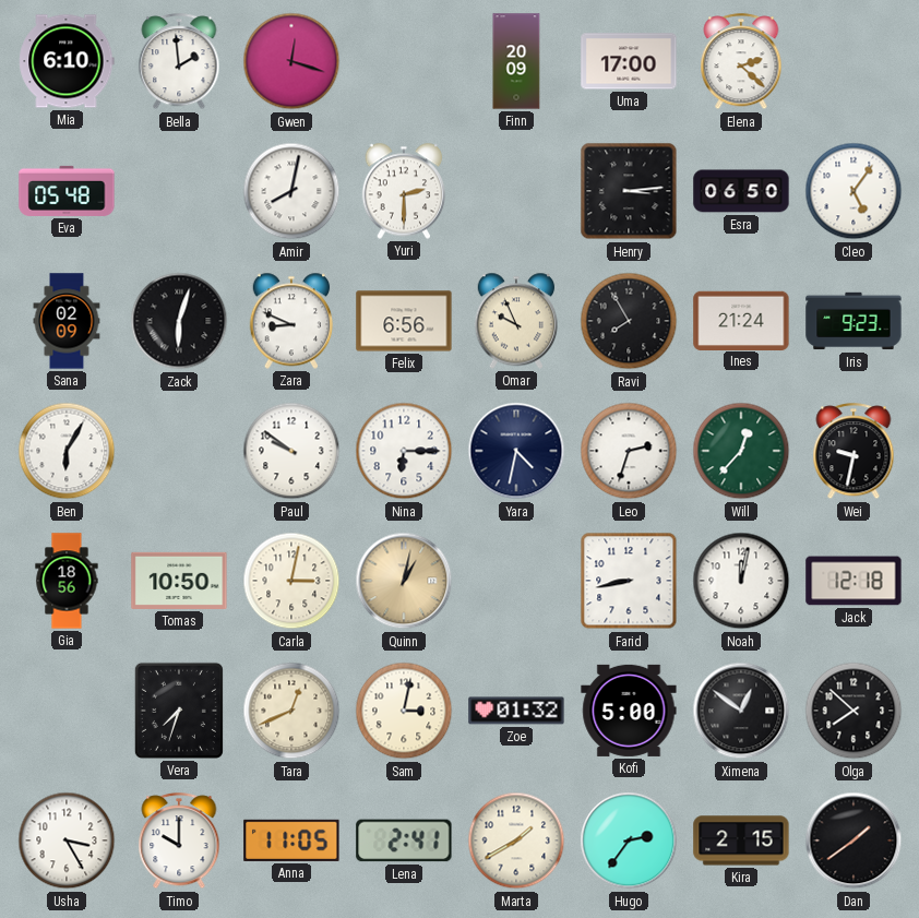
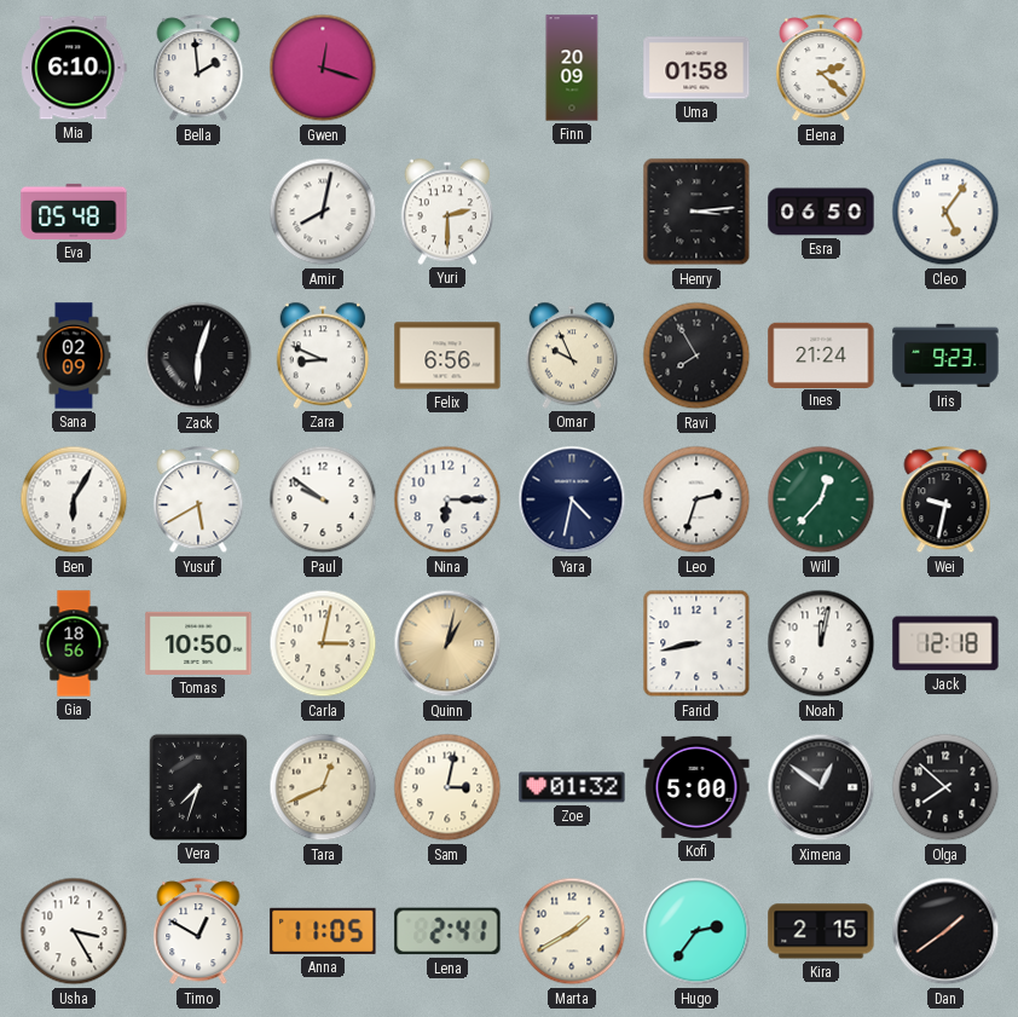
Uma: 17:00 -> 01:58 (696, 68)
Yusuf: none -> 5:40 (198, 501)
Timo: 10:00 -> 12:50 (198, 932)
